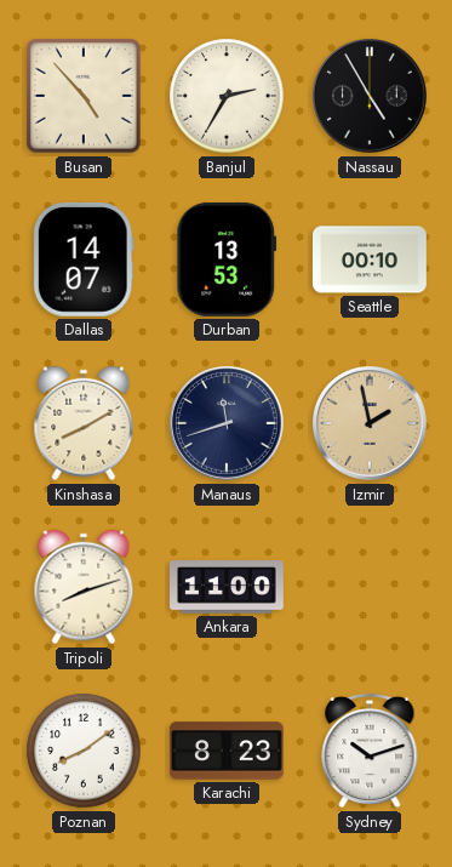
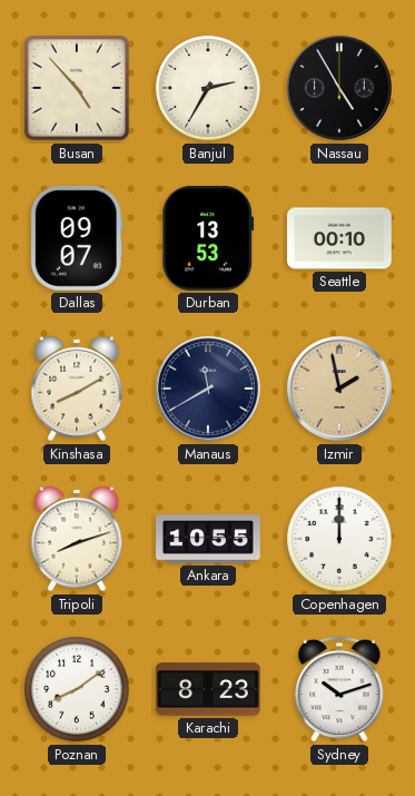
Dallas: 14:07 -> 09:07 (77, 238)
Manaus: 11:42 -> 11:40 (208, 389)
Ankara: 11:00 -> 10:55 (209, 539)
Copenhagen: none -> 12:00 (339, 539)
